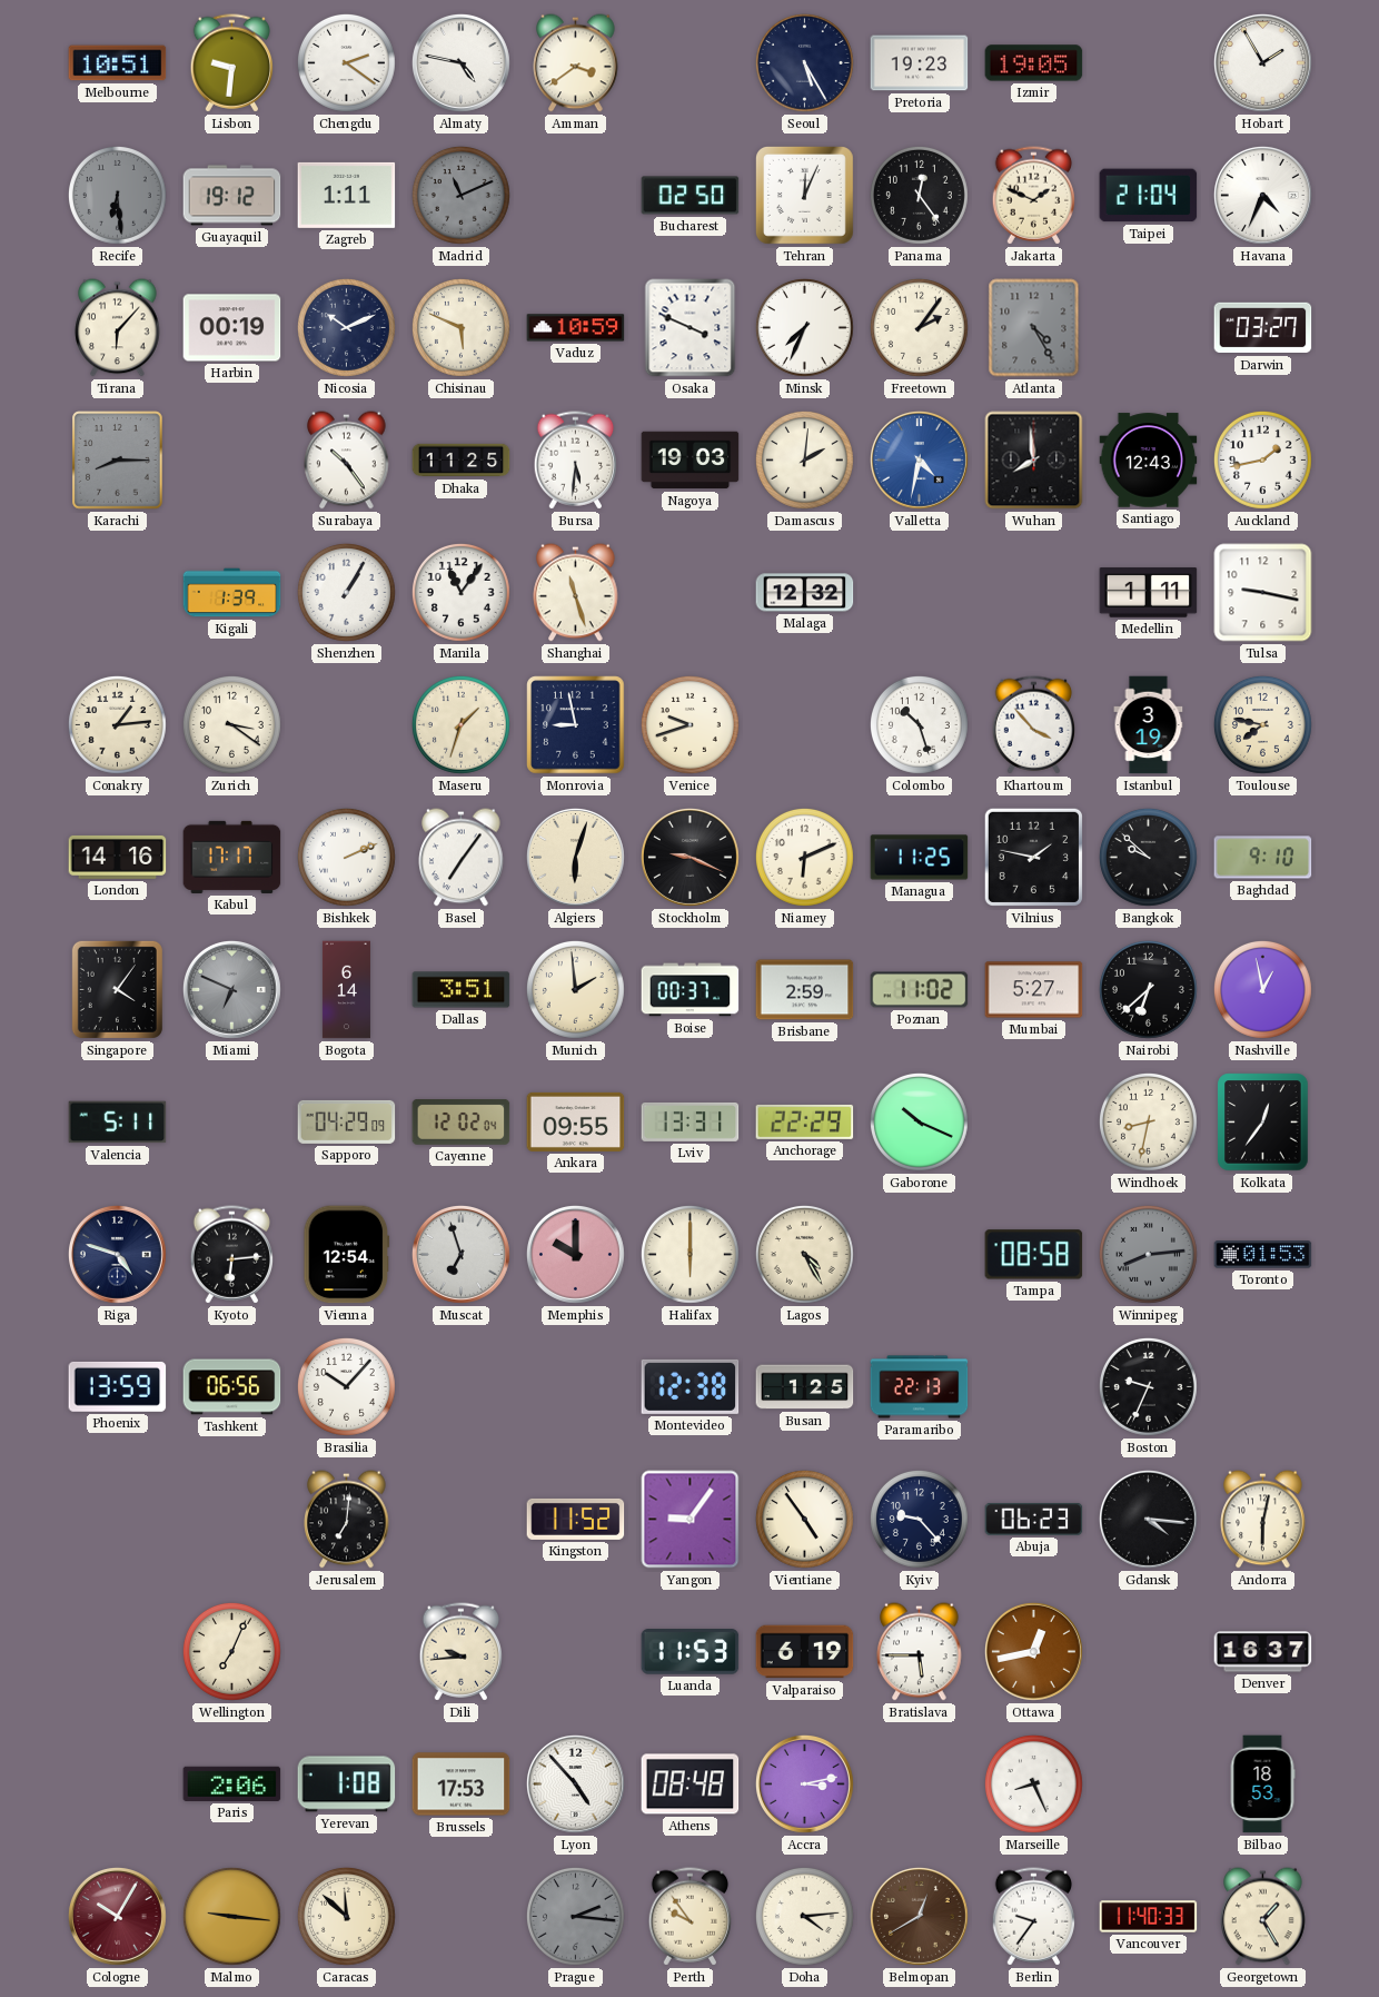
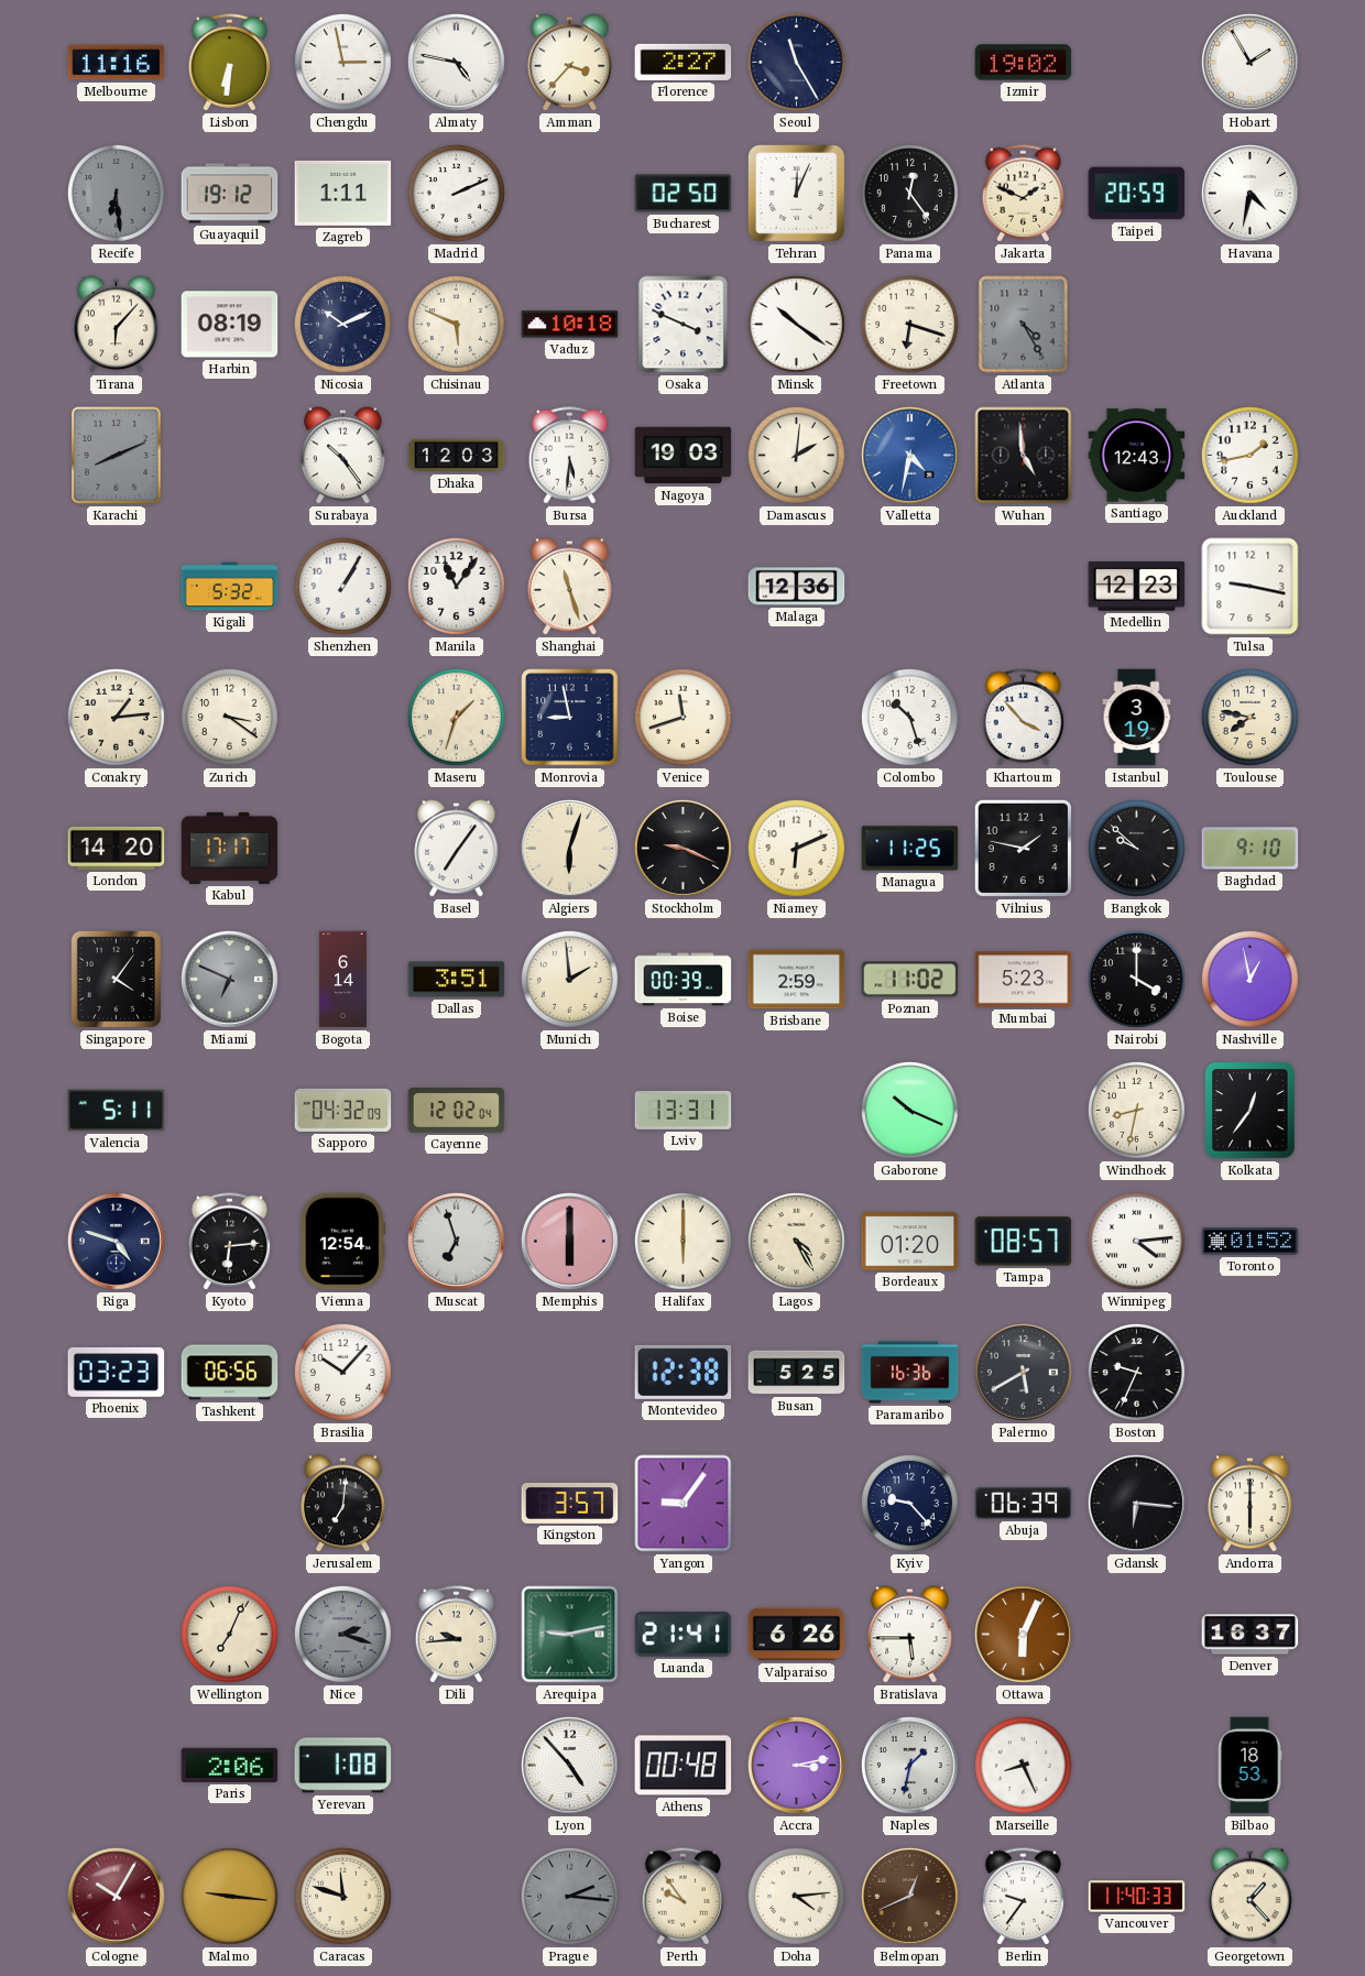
Melbourne: 10:51 -> 11:16 (117, 63)
Lisbon: 9:31 -> 6:31 (230, 63)
Chengdu: 2:21 -> 2:58 (342, 62)
Amman: 3:39 -> 3:37 (570, 63)
Florence: none -> 2:27 (684, 62)
Seoul: 5:25 -> 11:25 (796, 62)
Pretoria: 19:23 -> none (920, 63)
Izmir: 19:05 -> 19:02 (1024, 63)
Madrid: 11:11 -> 2:11 (456, 193)
Madrid dial: grey -> white (456, 193)
Taipei: 21:04 -> 20:59 (1137, 194)
Havana: 4:34 -> 4:32 (1249, 193)
Harbin: 00:19 -> 08:19 (230, 325)
Vaduz: 10:59 -> 10:18 (570, 325)
Minsk: 7:34 -> 10:21 (796, 324)
Freetown: 2:06 -> 6:18 (909, 324)
Darwin: 03:27 -> none (1263, 328)
Karachi: 8:15 -> 8:11 (117, 456)
Dhaka: 11:25 -> 12:03 (457, 456)
Wuhan: 7:59 -> 4:59 (1024, 456)
Kigali: 1:39 -> 5:32 (230, 587)
Malaga: 12:32 -> 12:36 (797, 587)
Medellin: 1:11 -> 12:23 (1137, 587)
Venice: 9:42 -> 11:42 (682, 717)
London: 14:16 -> 14:20 (117, 848)
Bishkek: 2:11 -> none (346, 857)
Boise: 00:37 -> 00:39 (684, 980)
Mumbai: 5:27 -> 5:23 (1024, 980)
Nairobi: 6:38 -> 4:00 (1136, 979)
Sapporo: 04:29 -> 04:32 (343, 1110)
Ankara: 09:55 -> none (576, 1121)
Anchorage: 22:29 -> none (805, 1121)
Memphis: 10:00 -> 6:00 (569, 1241)
Bordeaux: none -> 01:20 (910, 1242)
Tampa: 08:58 -> 08:57 (1024, 1242)
Winnipeg: 8:14 -> 4:14 (1136, 1241)
Winnipeg dial: grey -> white (1136, 1241)
Toronto: 01:53 -> 01:52 (1251, 1242)
Phoenix: 13:59 -> 03:23 (117, 1372)
Busan: 1:25 -> 5:25 (797, 1373)
Paramaribo: 22:13 -> 16:36 (910, 1373)
Palermo: none -> 5:40 (1023, 1372)
Kingston: 11:52 -> 3:57 (570, 1503)
Vientiane: 4:54 -> none (804, 1519)
Abuja: 06:23 -> 06:39 (1024, 1503)
Gdansk: 4:16 -> 6:16 (1136, 1503)
Andorra: 6:02 -> 6:00 (1251, 1504)
Nice: none -> 2:18 (342, 1634)
Arequipa: none -> 9:13 (570, 1635)
Luanda: 11:53 -> 21:41 (684, 1635)
Valparaiso: 6:19 -> 6:26 (797, 1635)
Ottawa: 12:43 -> 6:04 (1023, 1634)
Brussels: 17:53 -> none (462, 1785)
Athens: 08:48 -> 00:48 (684, 1766)
Naples: none -> 1:32 (909, 1765)
Caracas: 11:52 -> 11:48 (342, 1896)
Belmopan: 12:40 -> 12:41 (909, 1896)
Georgetown: 1:25 -> 1:23 (1251, 1897)
